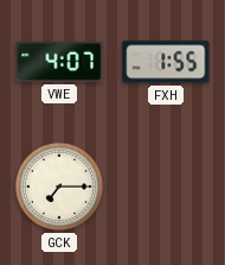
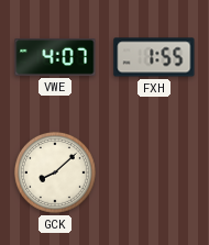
GCK: 7:15 -> 8:08 (55, 172)
